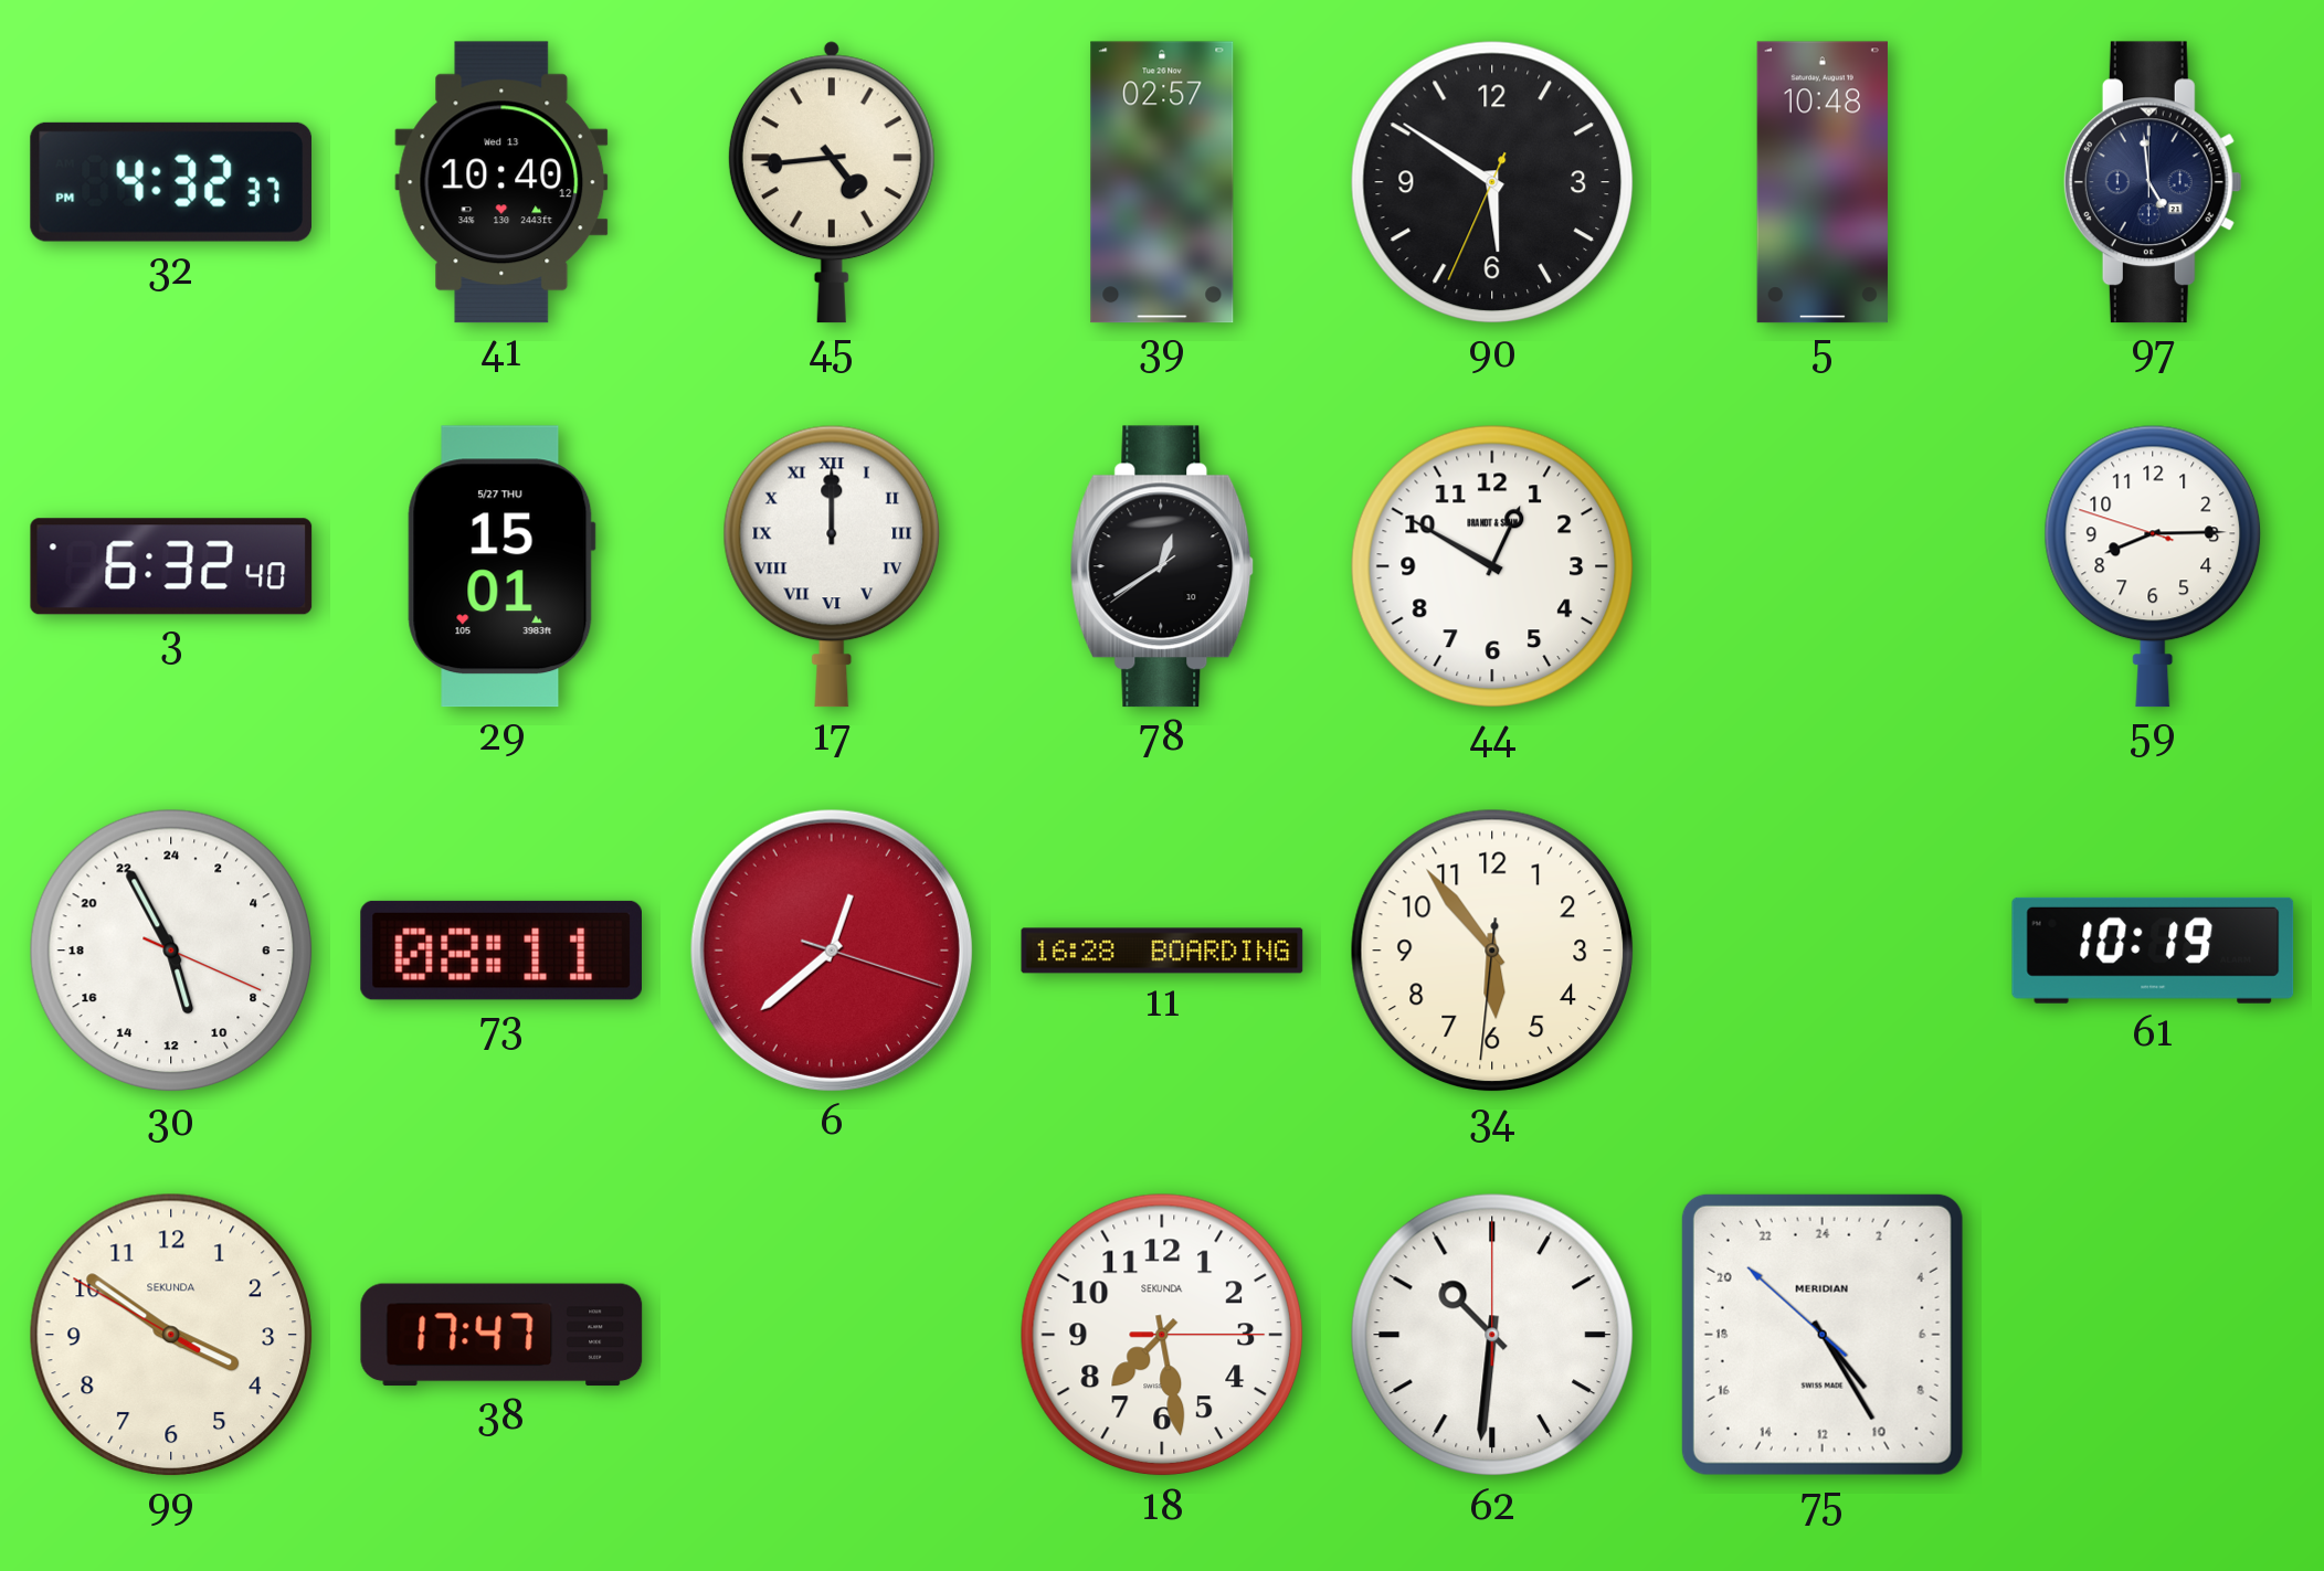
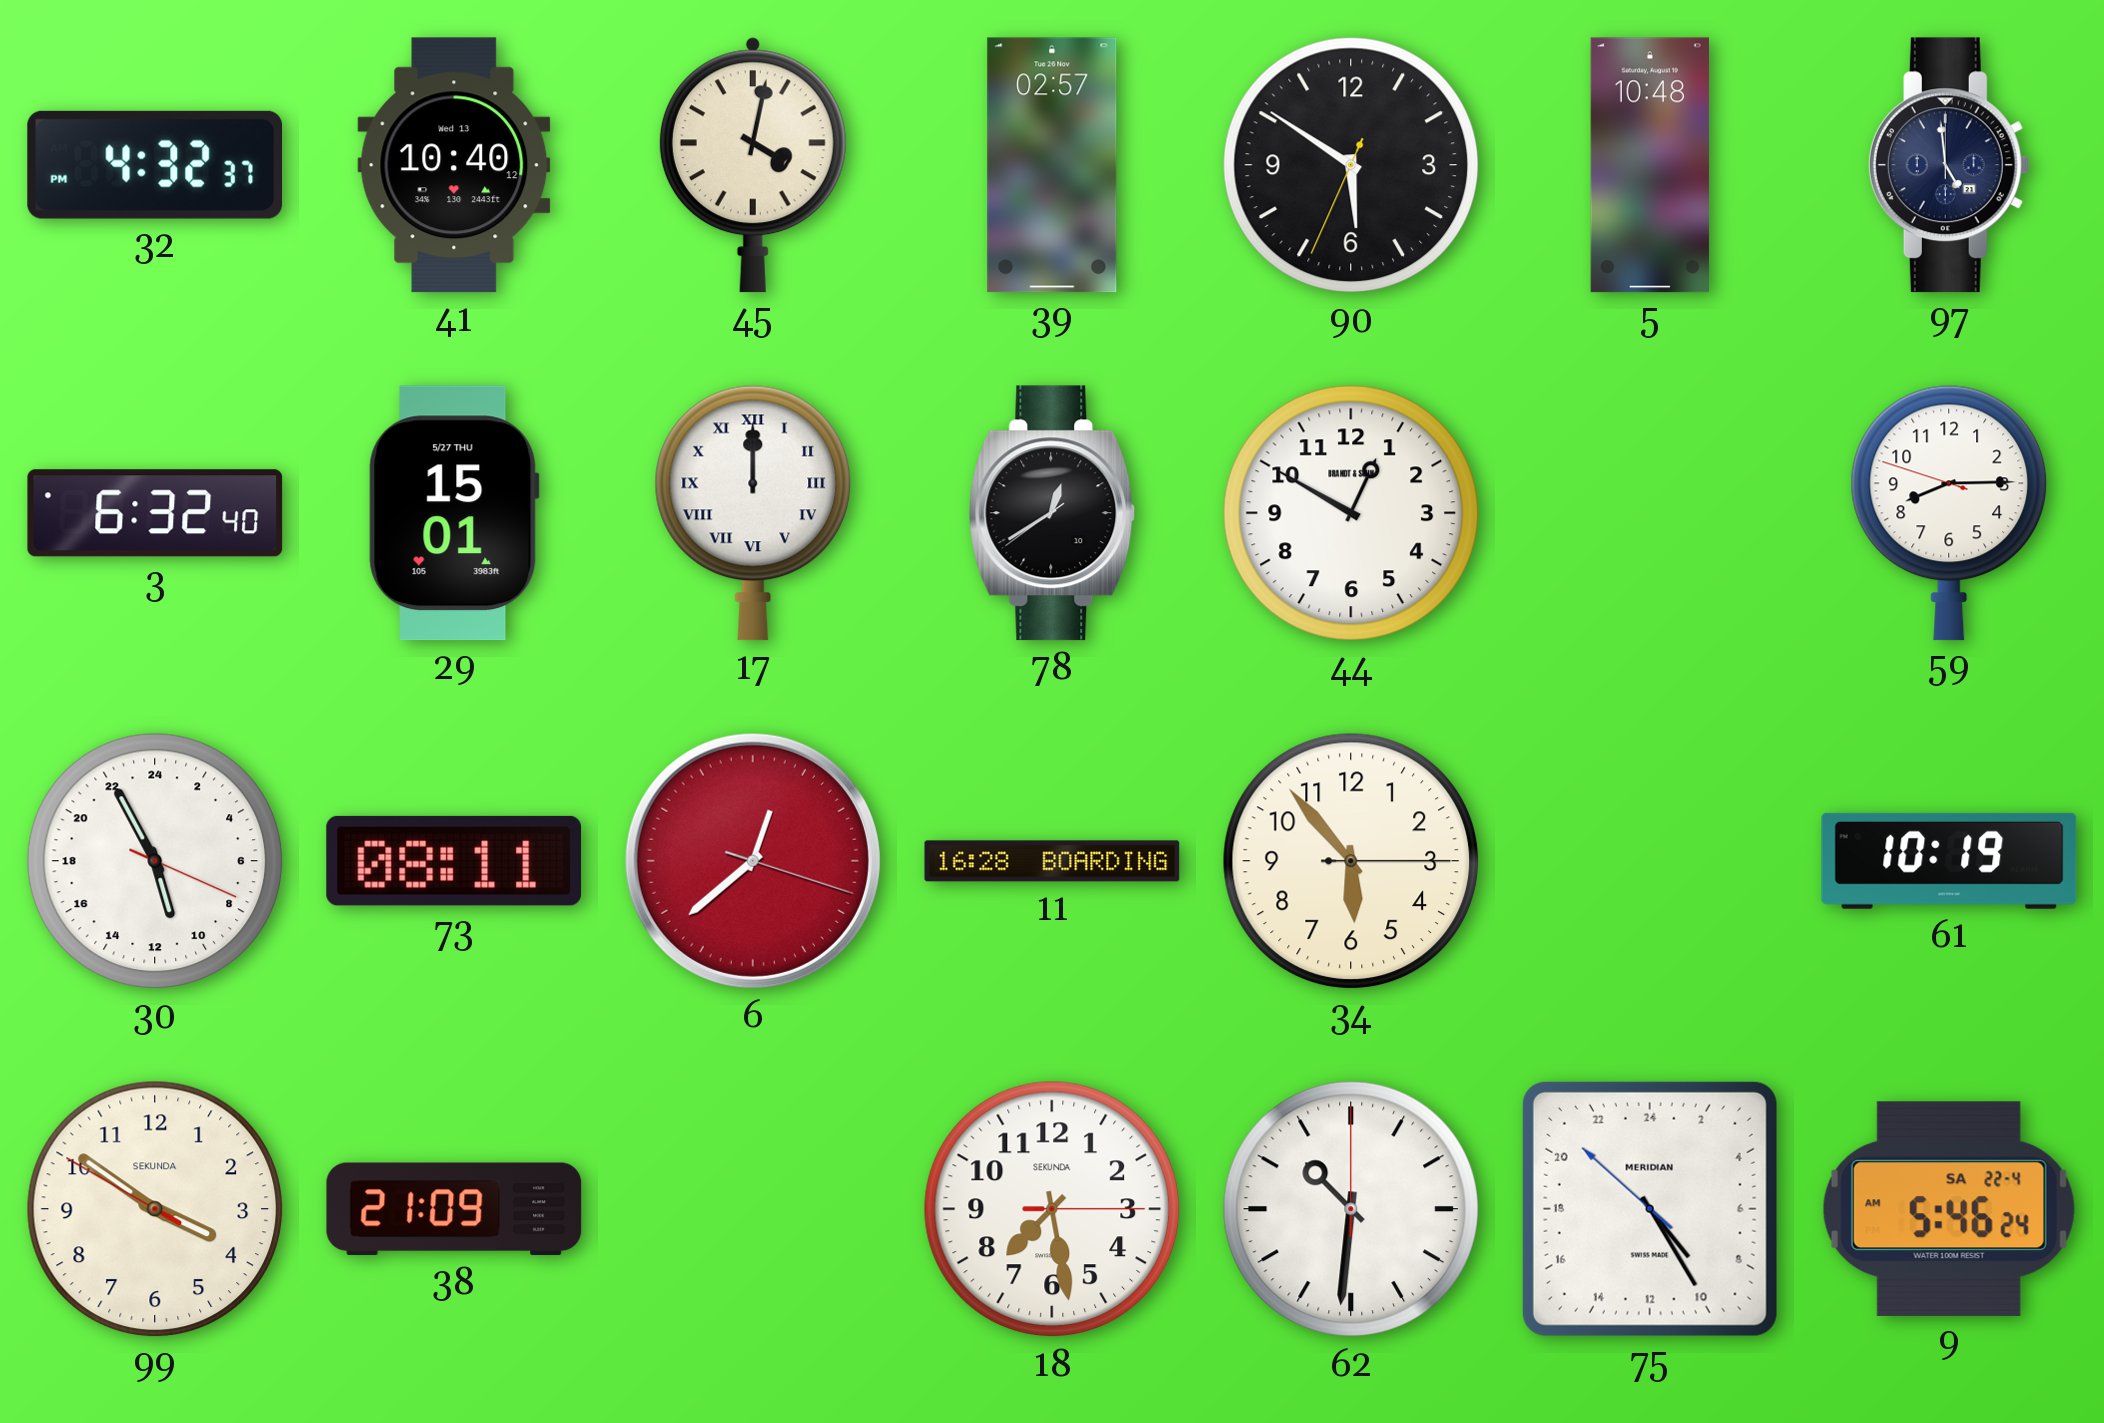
45: 4:44 -> 4:02 (753, 165)
34: 5:53:31 -> 5:53:15 (1351, 861)
38: 17:47 -> 21:09 (454, 1209)
9: none -> 5:46 (1949, 1209)
